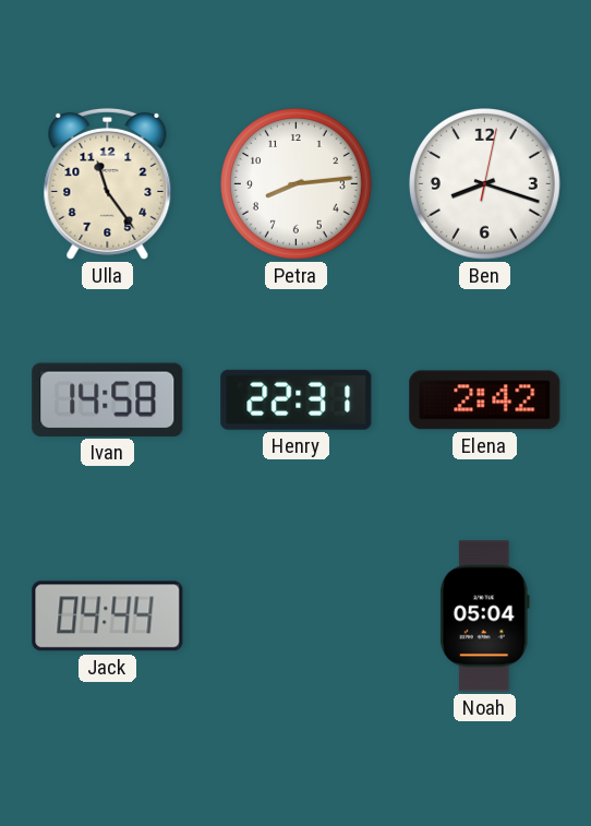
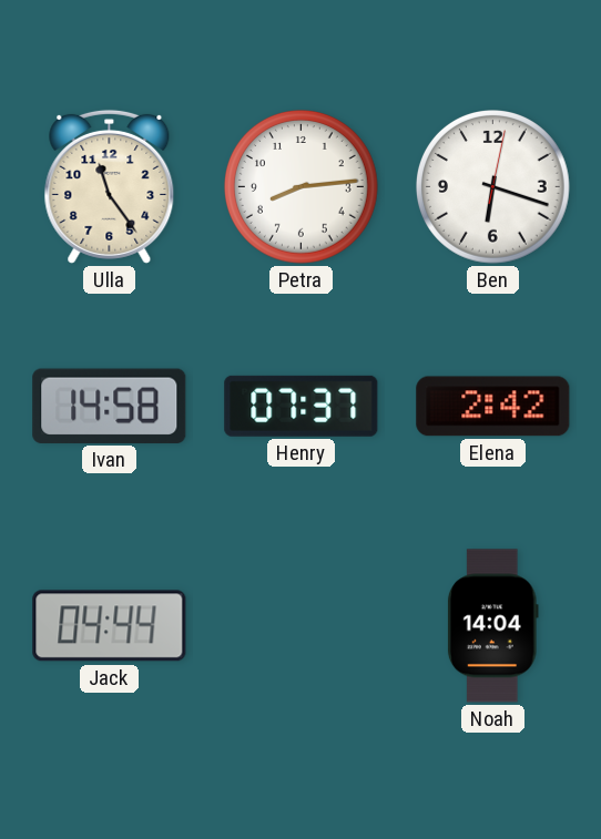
Ben: 8:18 -> 6:18 (493, 187)
Henry: 22:31 -> 07:37 (302, 406)
Noah: 05:04 -> 14:04 (492, 626)
